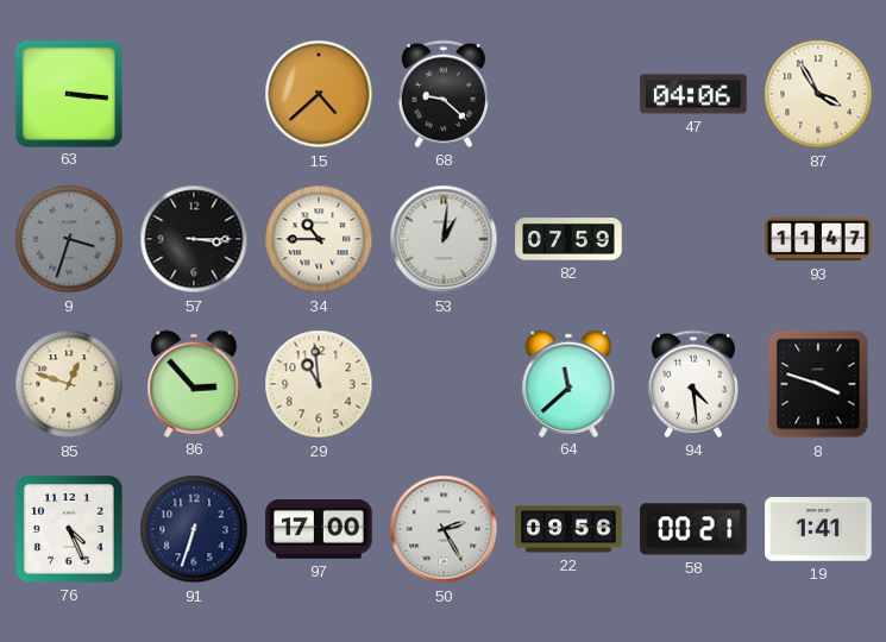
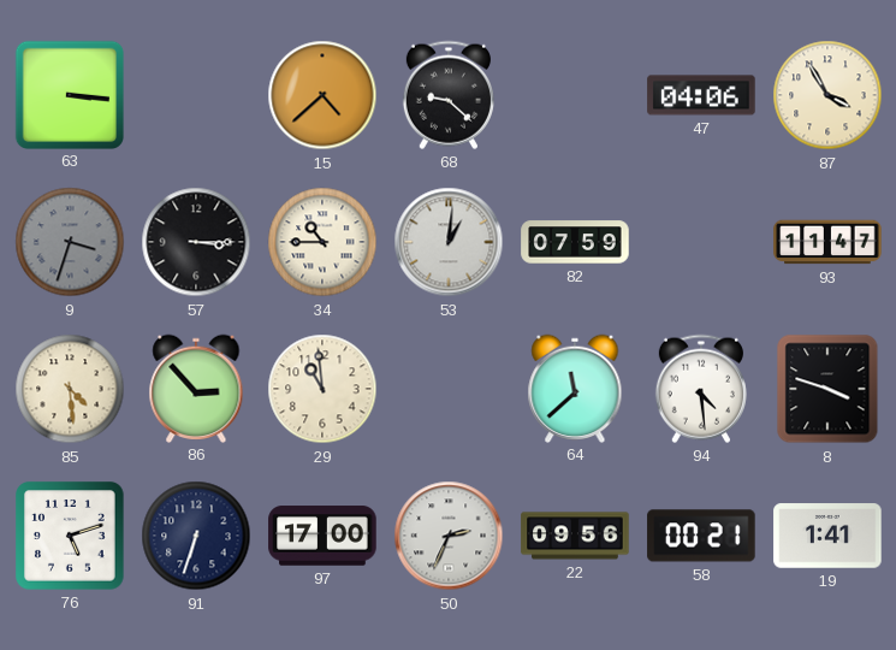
85: 12:48 -> 4:29 (70, 389)
76: 4:26 -> 5:12 (71, 537)
50: 2:25 -> 2:34 (449, 536)
